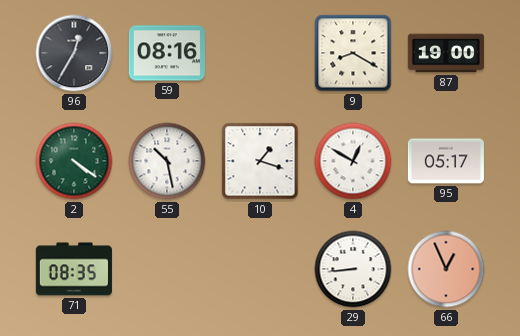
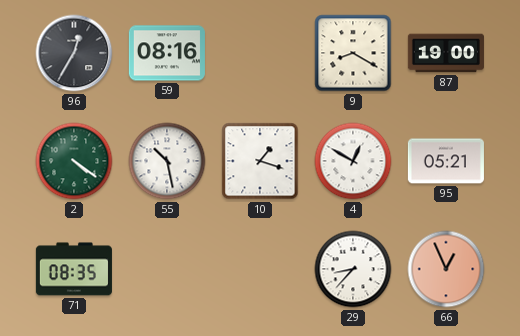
95: 05:17 -> 05:21 (446, 161)
29: 8:44 -> 8:37 (353, 269)
